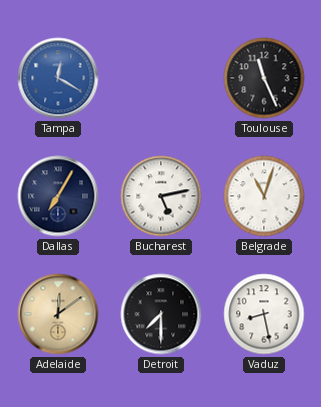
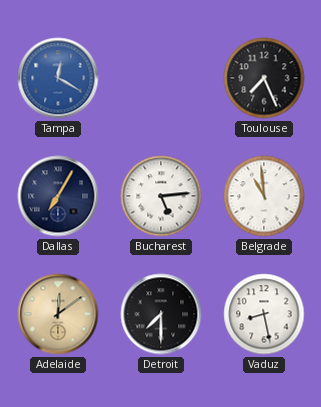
Toulouse: 11:26 -> 7:26 (264, 78)
Bucharest: 5:13 -> 5:14 (161, 196)
Belgrade: 11:03 -> 10:59 (264, 196)
